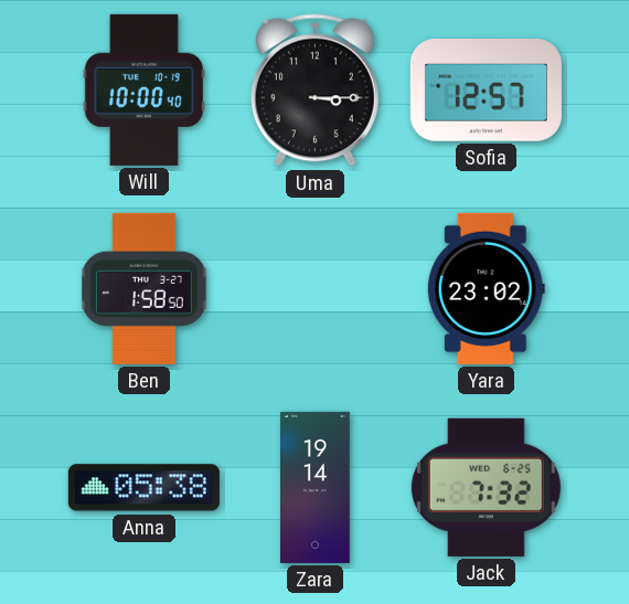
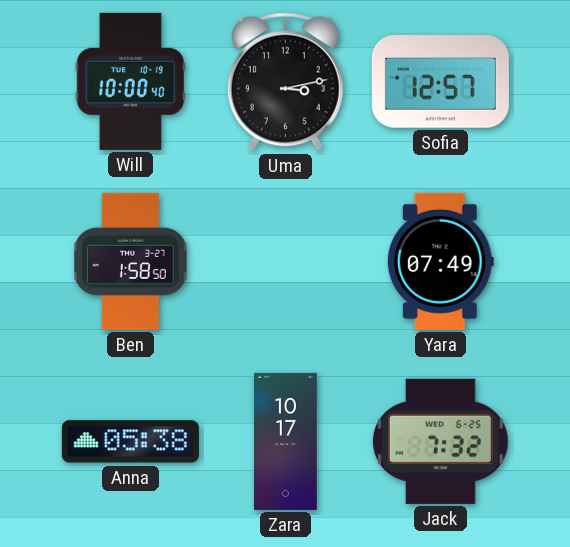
Uma: 3:15 -> 3:13 (286, 82)
Yara: 23:02 -> 07:49 (440, 261)
Zara: 19:14 -> 10:17 (286, 441)
